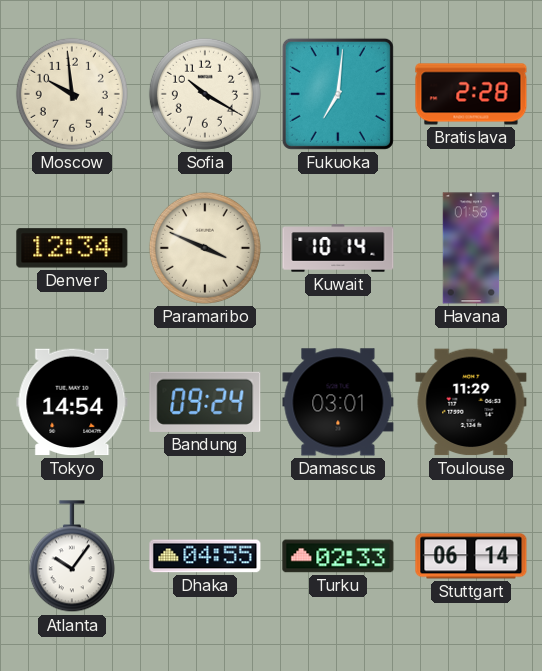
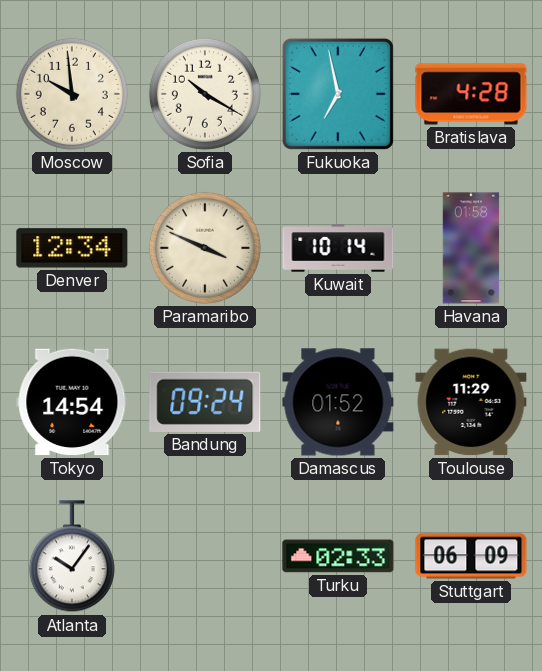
Fukuoka: 7:01 -> 6:58 (338, 94)
Bratislava: 2:28 -> 4:28 (471, 94)
Damascus: 03:01 -> 01:52 (338, 402)
Dhaka: 04:55 -> none (205, 556)
Stuttgart: 06:14 -> 06:09 (471, 556)
